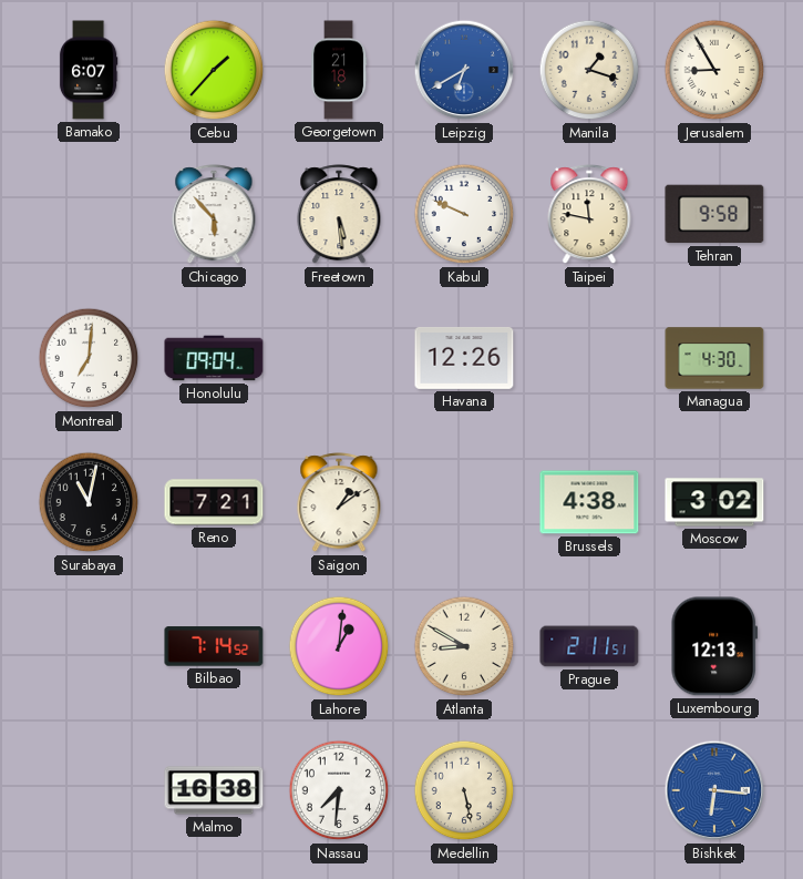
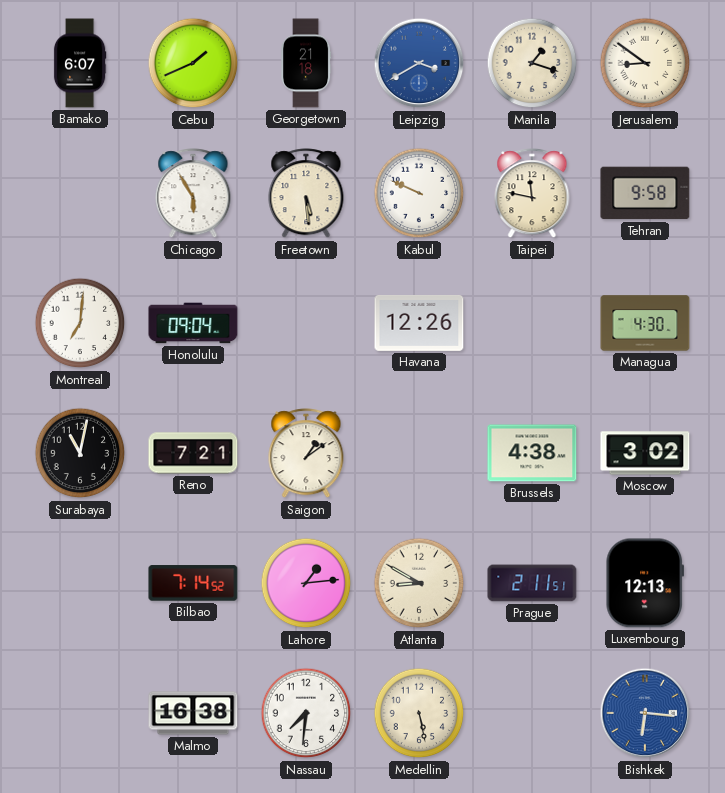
Cebu: 1:37 -> 1:41 (193, 63)
Leipzig: 6:40 -> 3:40 (419, 63)
Jerusalem: 8:55 -> 8:51 (645, 63)
Chicago: 5:53 -> 5:55 (193, 194)
Lahore: 1:01 -> 1:14 (306, 583)
